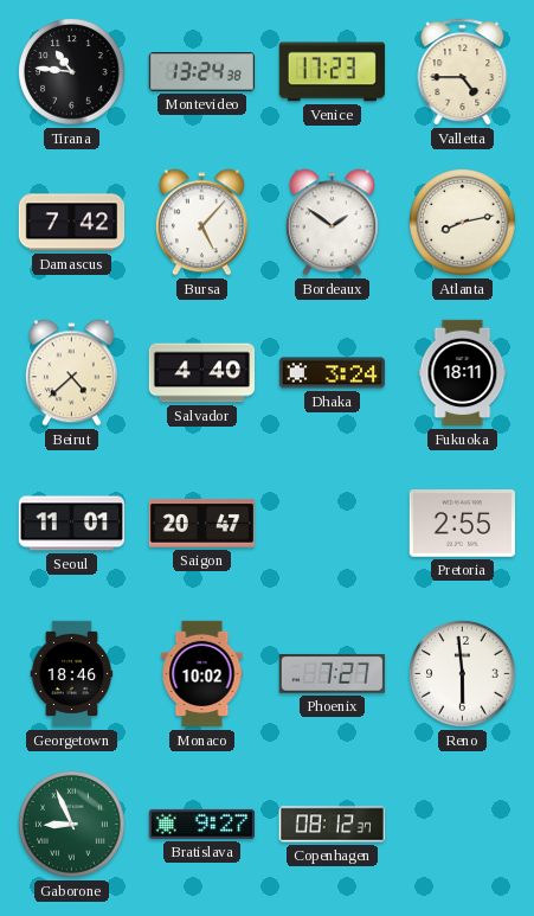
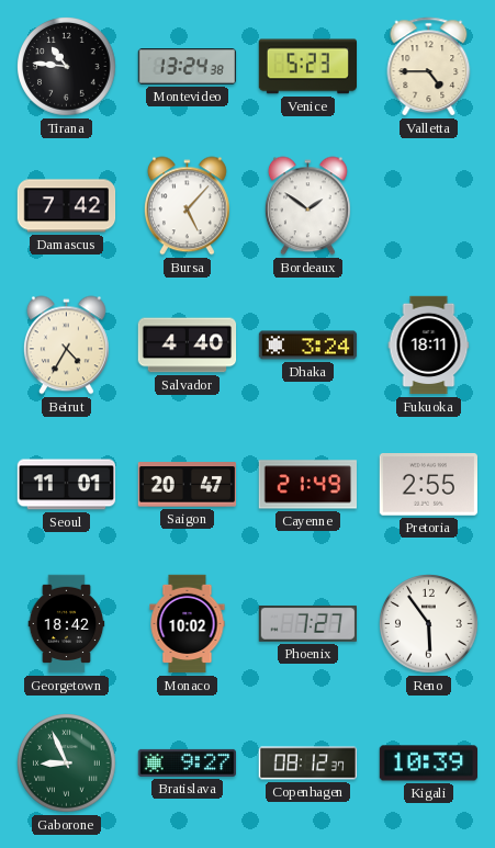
Venice: 17:23 -> 5:23 (307, 67)
Atlanta: 8:13 -> none (463, 223)
Beirut: 4:38 -> 4:35 (66, 346)
Cayenne: none -> 21:49 (307, 485)
Georgetown: 18:46 -> 18:42 (67, 624)
Reno: 5:59 -> 5:54 (429, 624)
Kigali: none -> 10:39 (429, 764)
